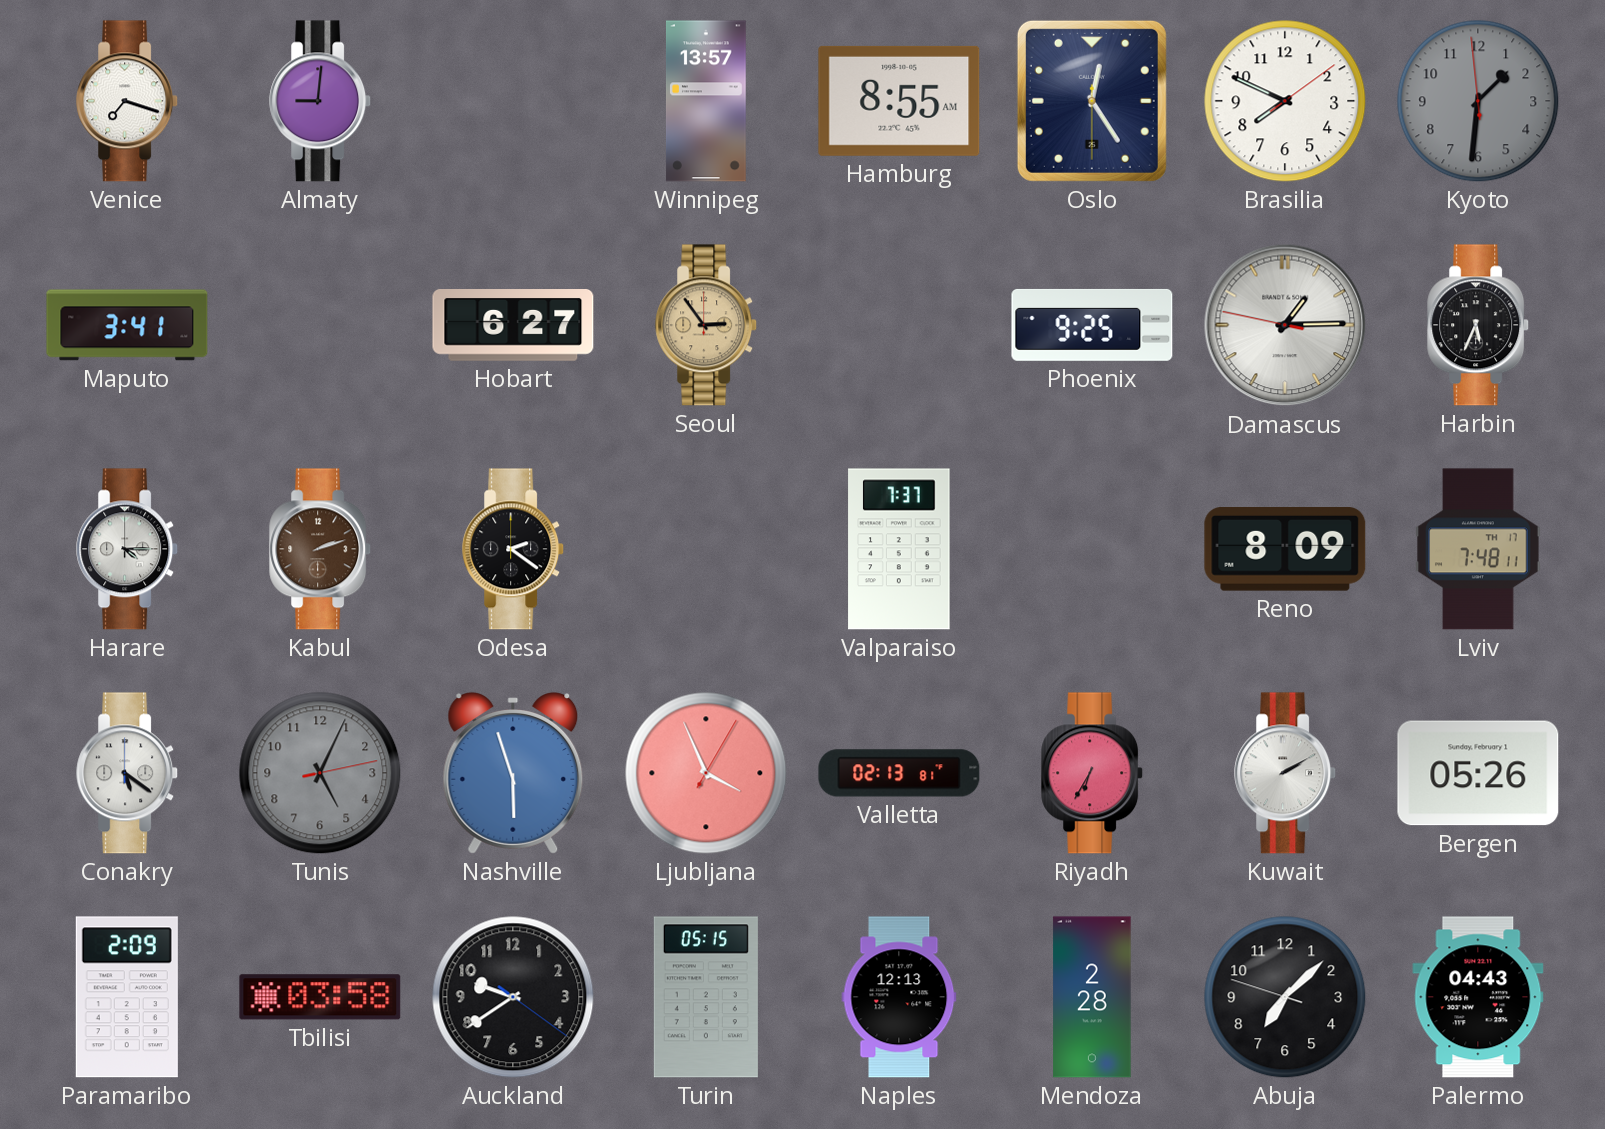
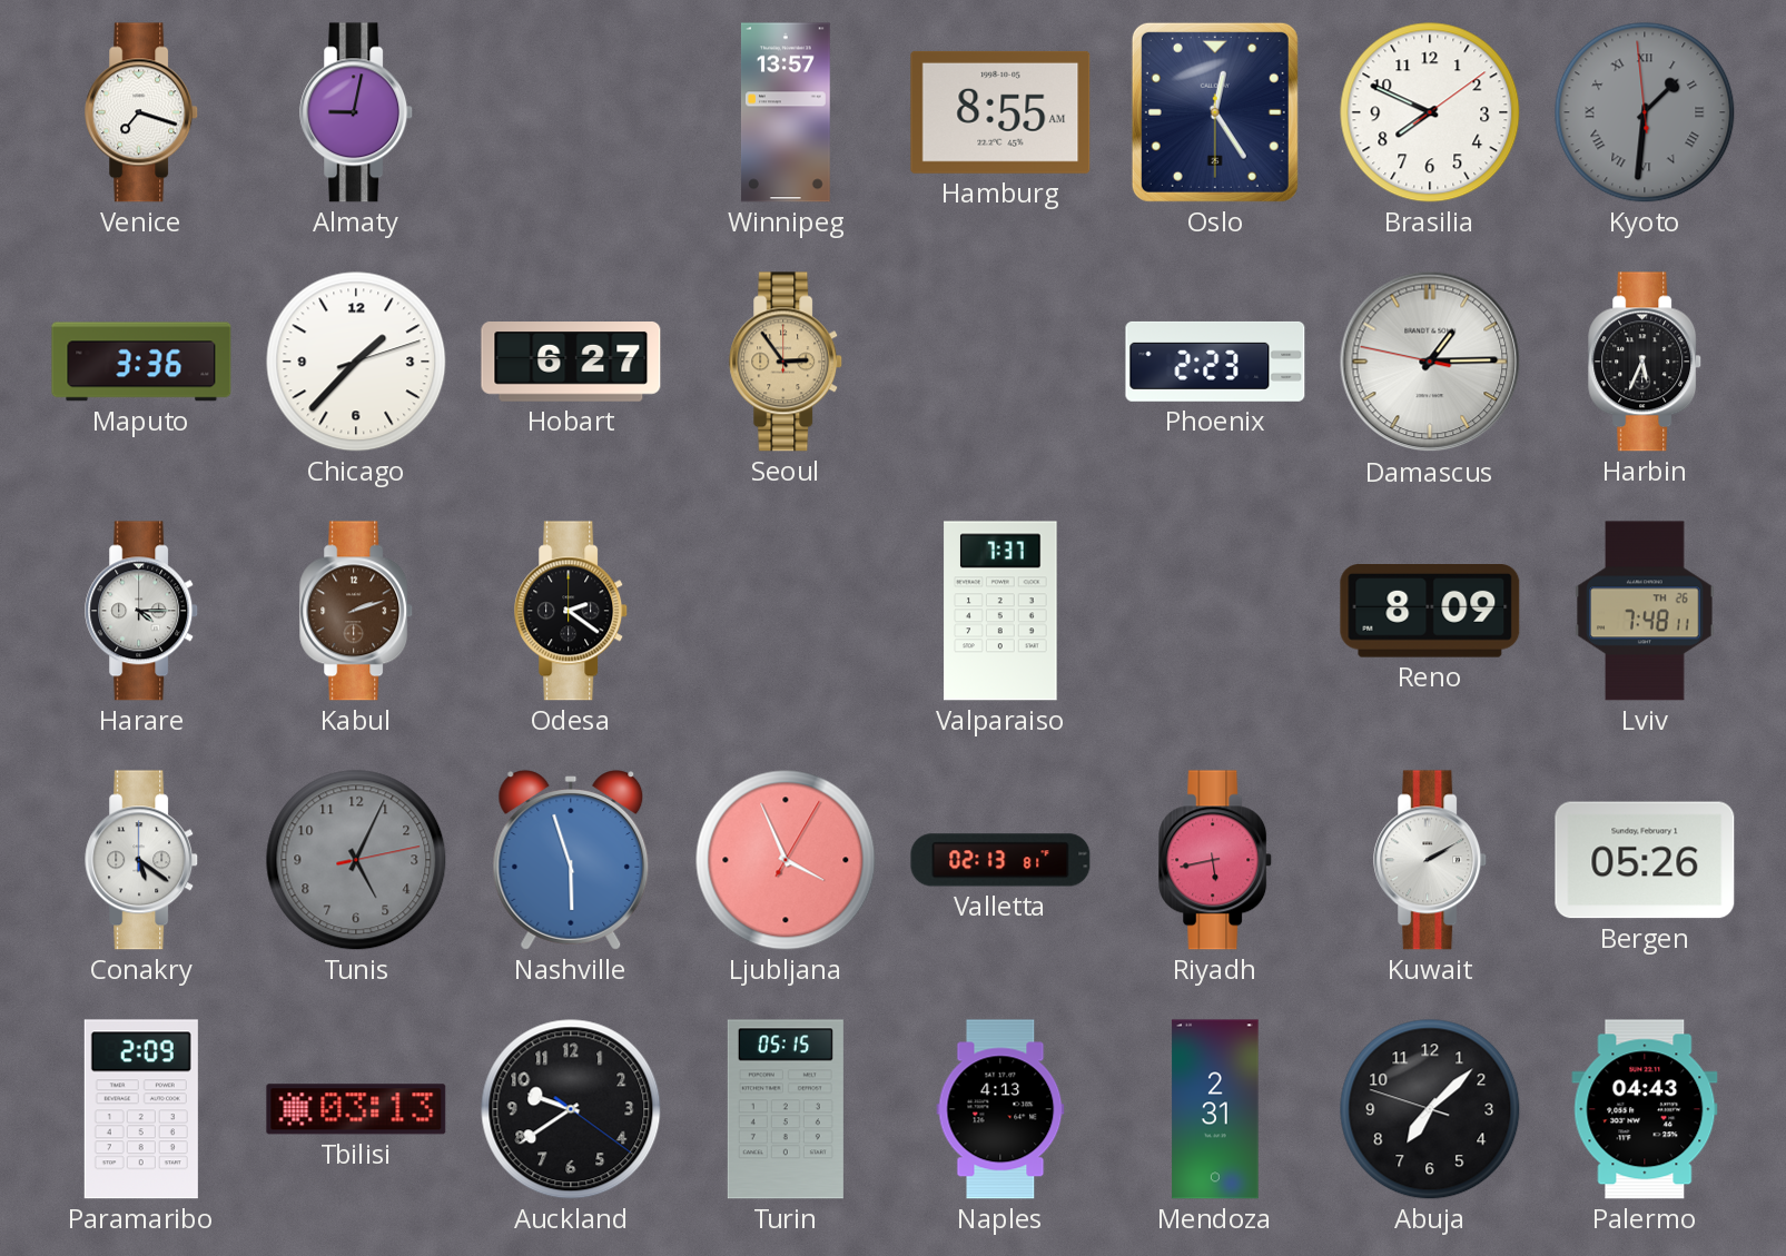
Almaty: 9:01 -> 9:02 (357, 112)
Kyoto numerals: Arabic -> Roman (1645, 112)
Maputo: 3:41 -> 3:36 (141, 362)
Chicago: none -> 1:37 (356, 362)
Phoenix: 9:25 -> 2:23 (1215, 362)
Lviv date: TH 17 -> TH 26 (1645, 611)
Riyadh: 6:35 -> 5:43 (1216, 860)
Tbilisi: 03:58 -> 03:13 (356, 1109)
Naples: 12:13 -> 4:13 (1000, 1109)
Mendoza: 2:28 -> 2:31 (1215, 1109)
